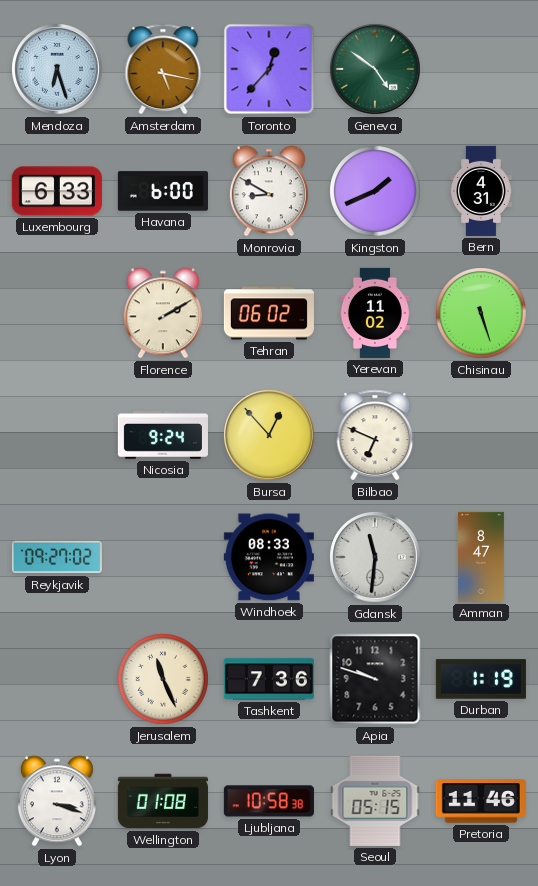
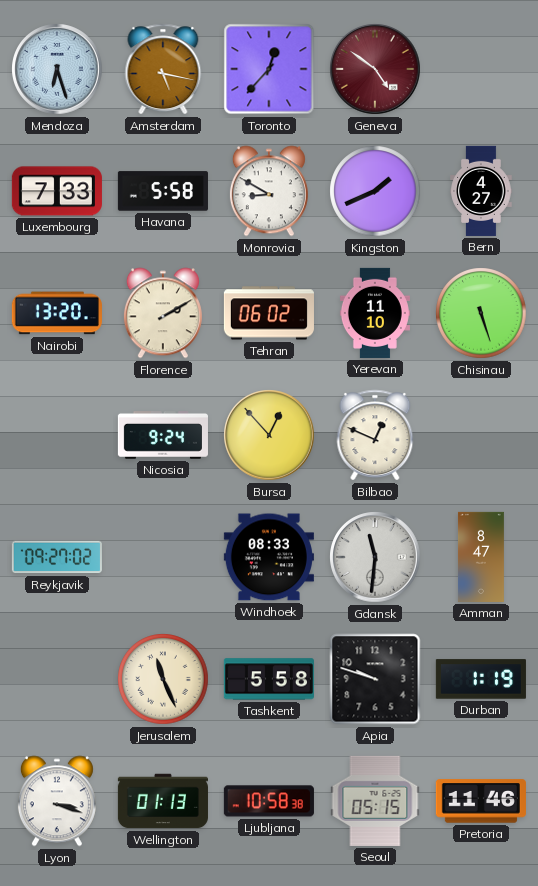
Geneva dial: green -> burgundy (375, 69)
Luxembourg: 6:33 -> 7:33 (57, 191)
Havana: 6:00 -> 5:58 (163, 191)
Bern: 4:31 -> 4:27 (481, 191)
Nairobi: none -> 13:20 (57, 313)
Yerevan: 11:02 -> 11:10 (375, 313)
Bilbao: 6:49 -> 12:49 (375, 435)
Tashkent: 7:36 -> 5:58 (269, 679)
Wellington: 01:08 -> 01:13 (163, 801)
